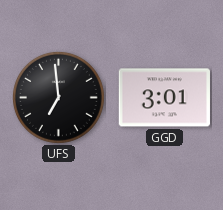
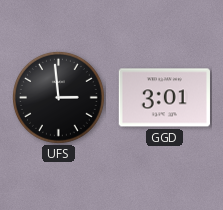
UFS: 6:59 -> 2:59 (58, 97)
